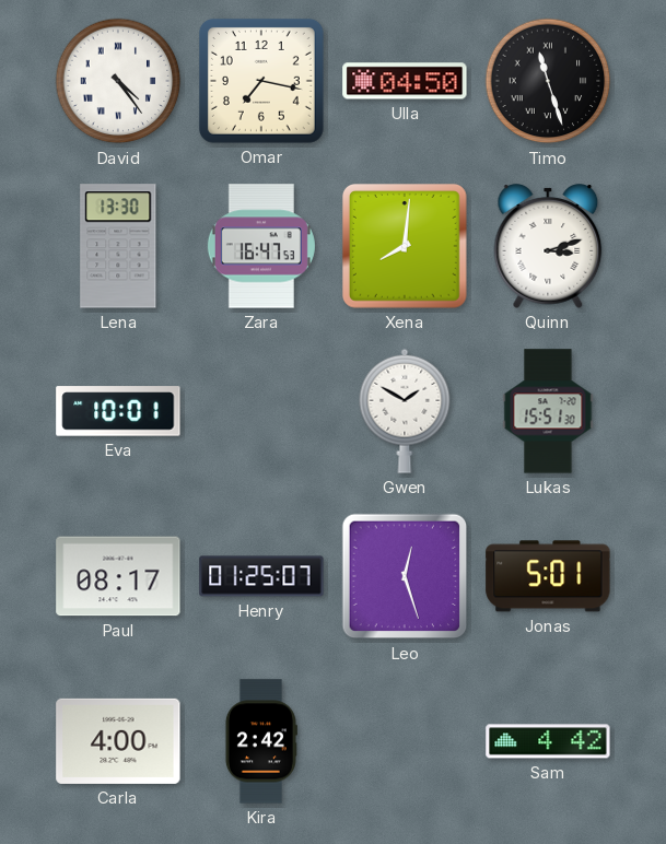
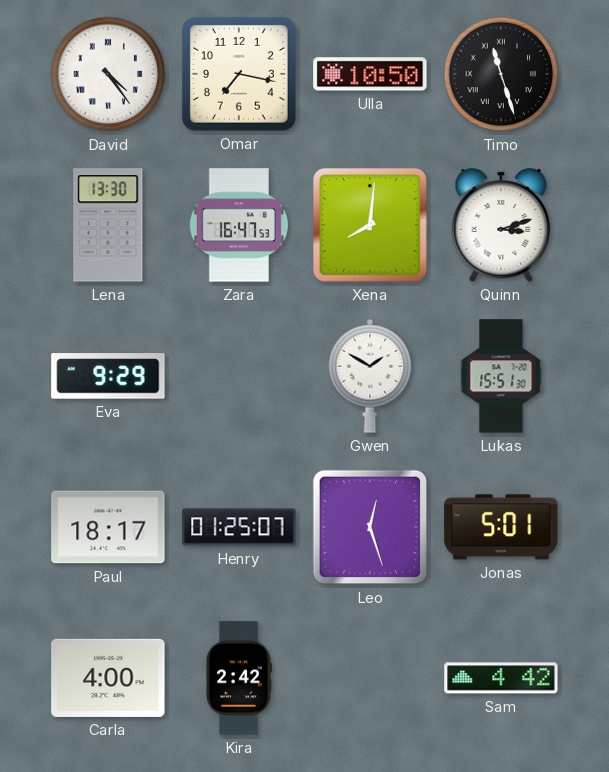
Ulla: 04:50 -> 10:50 (370, 74)
Eva: 10:01 -> 9:29 (108, 376)
Paul: 08:17 -> 18:17 (108, 527)
